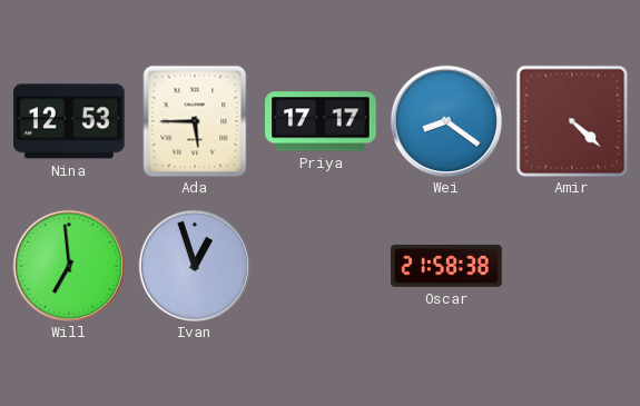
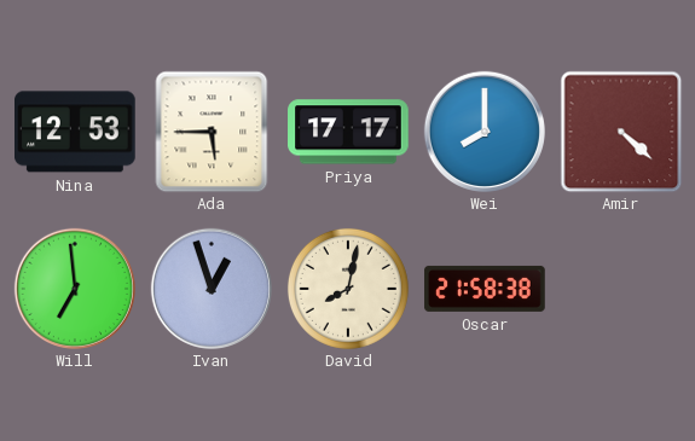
Wei: 8:21 -> 8:00 (485, 132)
David: none -> 8:02 (348, 289)
